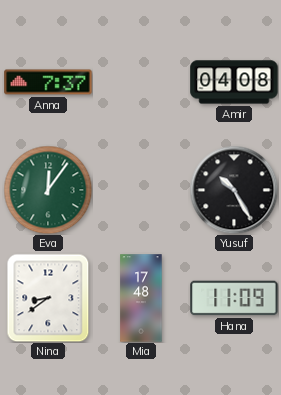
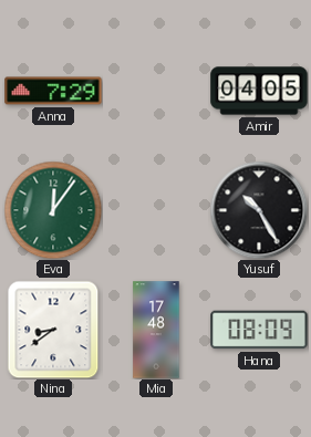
Anna: 7:37 -> 7:29 (53, 91)
Amir: 04:08 -> 04:05 (259, 91)
Hana: 11:09 -> 08:09 (259, 330)
